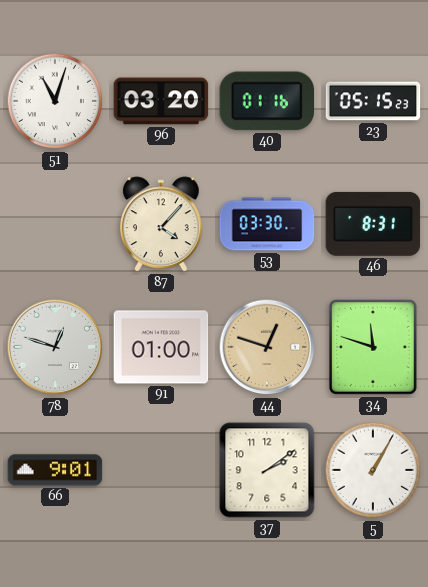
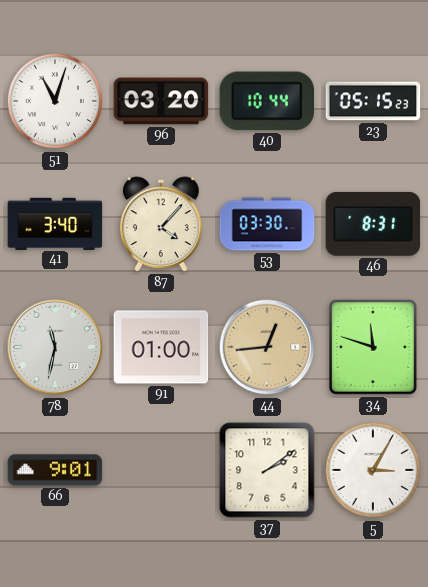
40: 01:16 -> 10:44 (267, 101)
41: none -> 3:40 (55, 223)
78: 12:48 -> 11:32 (55, 347)
44: 12:48 -> 12:44 (267, 347)
5: 1:05 -> 3:05 (373, 470)
